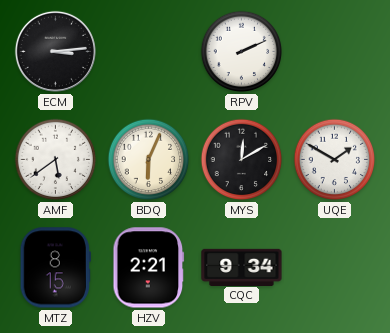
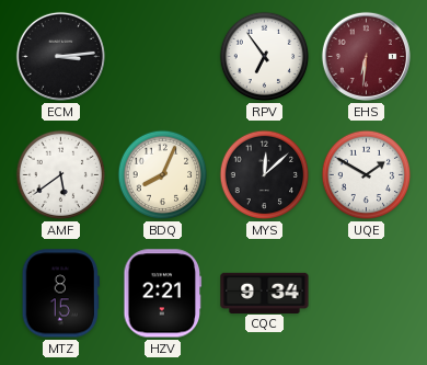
RPV: 2:11 -> 6:54 (265, 57)
EHS: none -> 6:31 (366, 56)
BDQ: 6:04 -> 8:04 (163, 175)
MYS: 12:10 -> 12:08 (265, 175)
